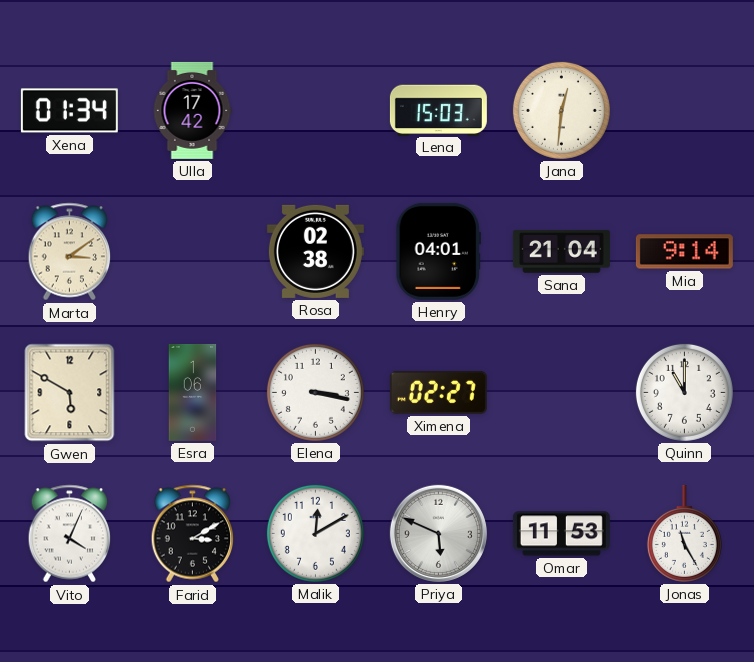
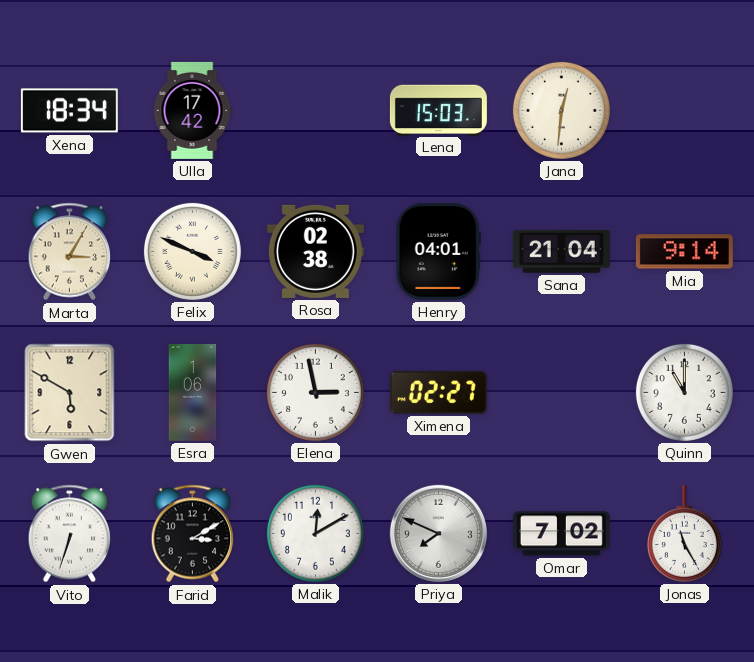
Xena: 01:34 -> 18:34 (69, 111)
Marta: 3:09 -> 3:05 (70, 252)
Felix: none -> 3:49 (192, 251)
Elena: 3:17 -> 2:58 (315, 392)
Vito: 4:04 -> 6:33 (70, 534)
Priya: 5:49 -> 7:49 (438, 533)
Omar: 11:53 -> 7:02 (561, 534)
